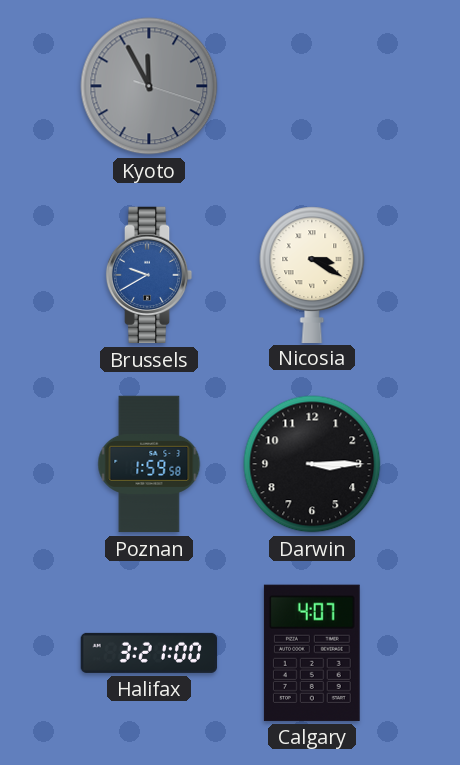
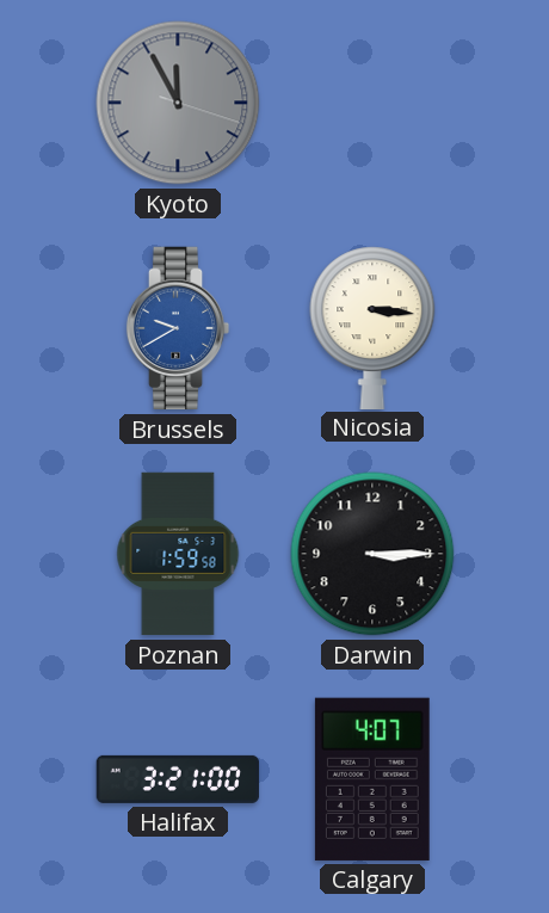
Nicosia: 3:20 -> 3:16 (372, 327)
